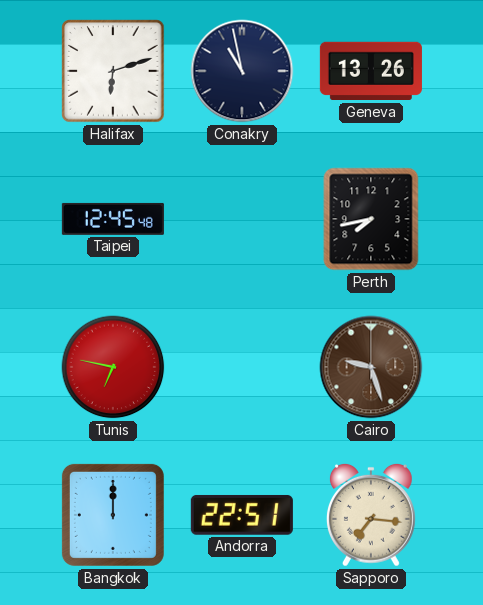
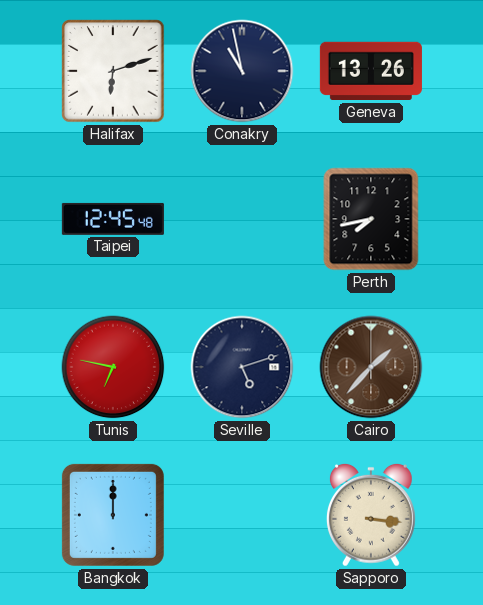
Seville: none -> 5:12 (242, 367)
Cairo: 9:27 -> 1:37 (371, 367)
Andorra: 22:51 -> none (242, 515)
Sapporo: 7:16 -> 3:16 (372, 515)
